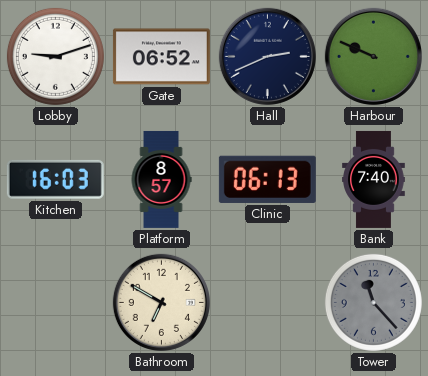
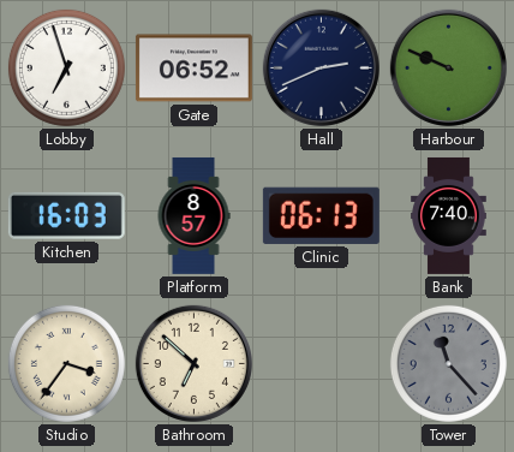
Lobby: 9:12 -> 6:57 (66, 67)
Studio: none -> 3:36 (66, 363)
Bathroom: 6:50 -> 6:52 (193, 363)
